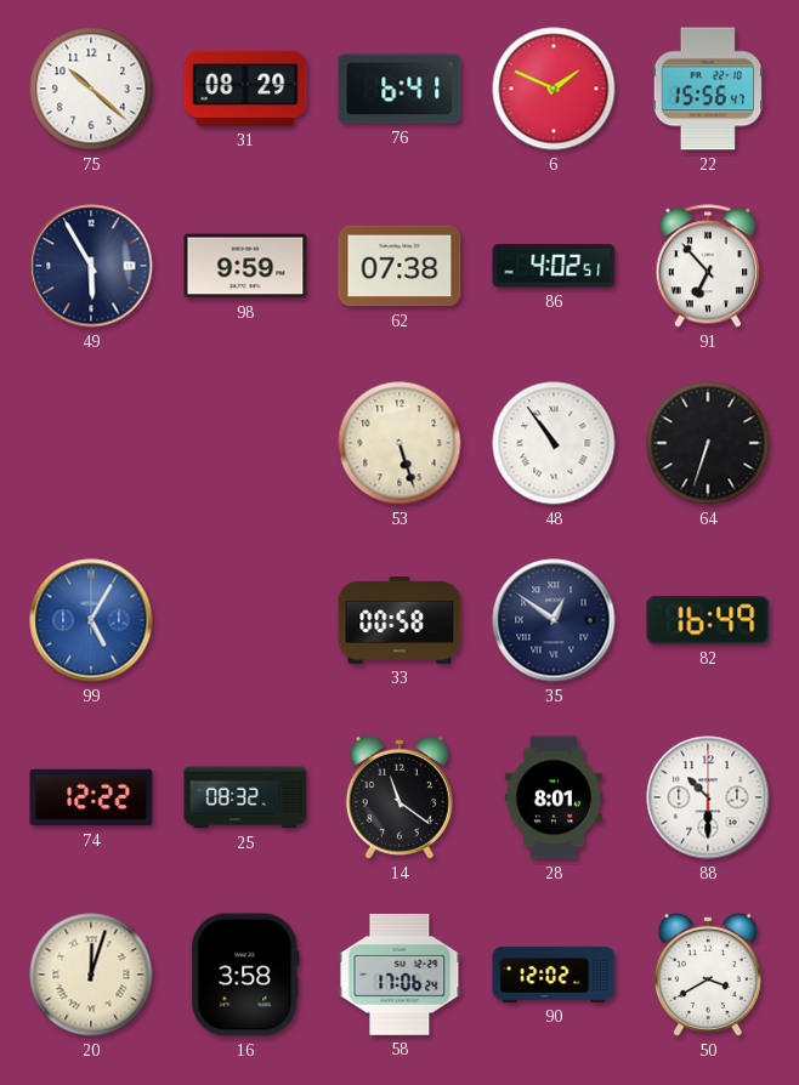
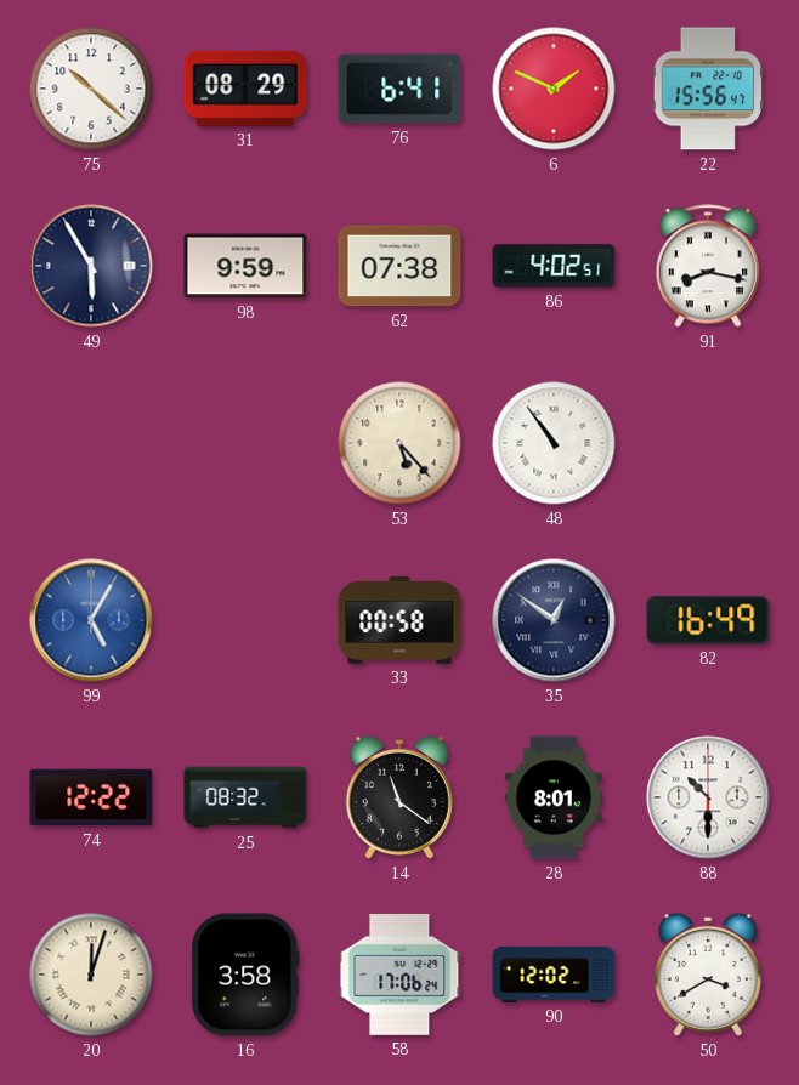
91: 6:53 -> 8:17 (707, 266)
53: 5:27 -> 5:23 (399, 443)
64: 6:33 -> none (708, 443)
